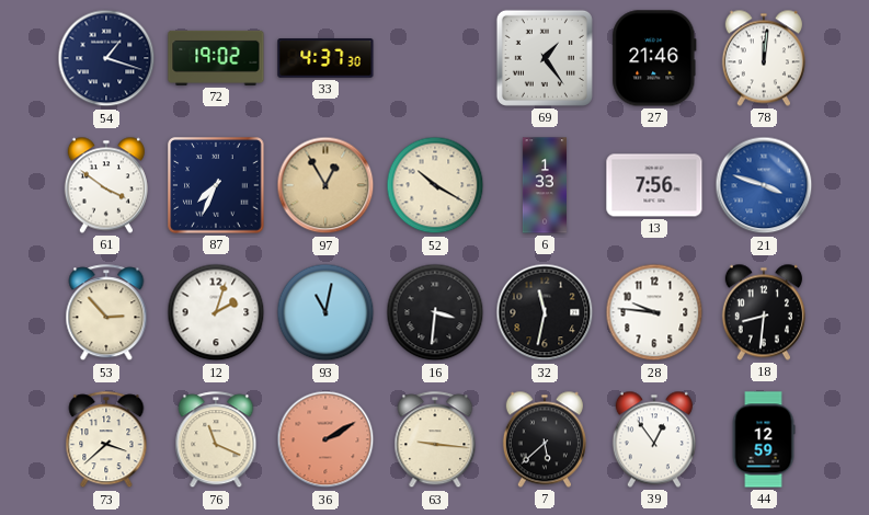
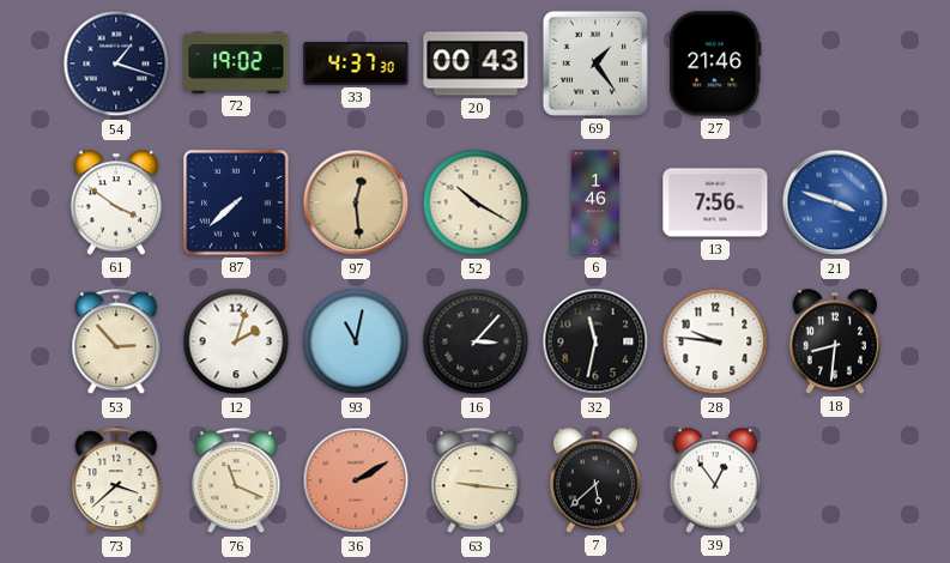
20: none -> 00:43 (476, 63)
78: 12:01 -> none (764, 58)
87: 7:34 -> 7:38 (236, 202)
97: 12:55 -> 12:29 (356, 202)
6: 1:33 -> 1:46 (595, 202)
16: 3:31 -> 3:07 (476, 341)
44: 12:59 -> none (764, 439)
